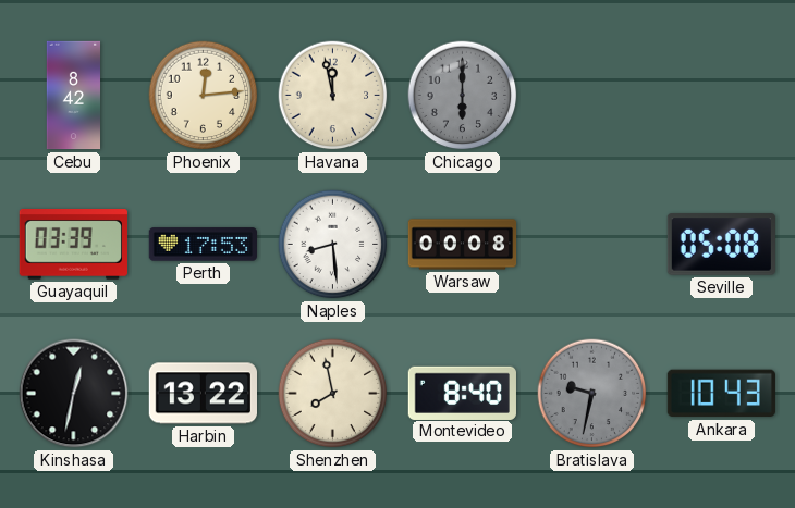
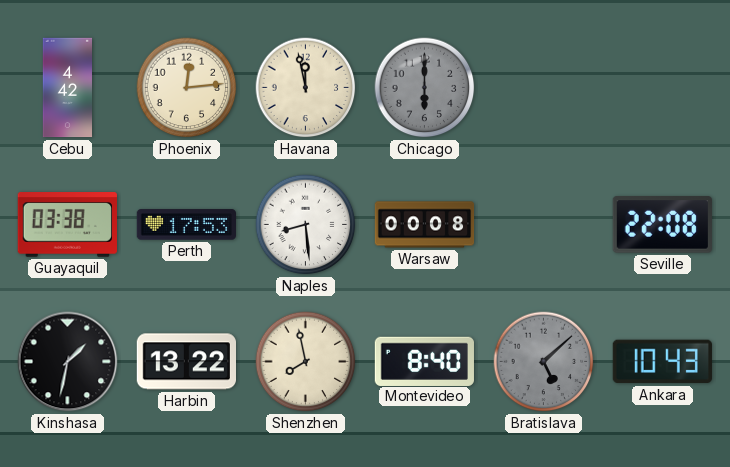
Cebu: 8:42 -> 4:42 (68, 88)
Guayaquil: 03:39 -> 03:38 (67, 225)
Seville: 05:08 -> 22:08 (662, 225)
Kinshasa: 12:32 -> 1:32 (68, 362)
Bratislava: 9:32 -> 5:08 (544, 362)
